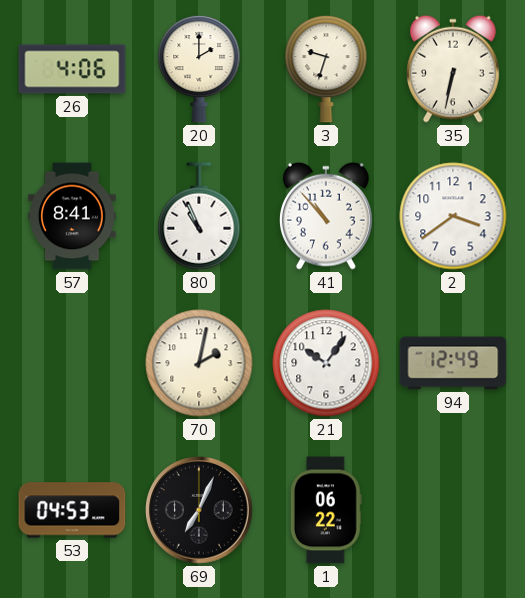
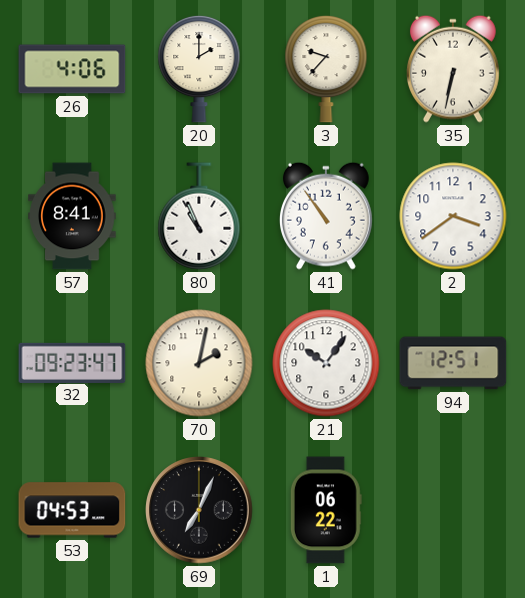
3: 9:33 -> 9:37 (326, 69)
41: 10:53 -> 10:54 (327, 216)
32: none -> 09:23 (72, 362)
94: 12:49 -> 12:51 (453, 363)
